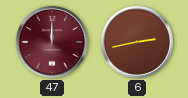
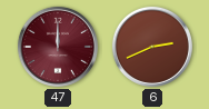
6: 2:43 -> 2:41 (152, 47)
